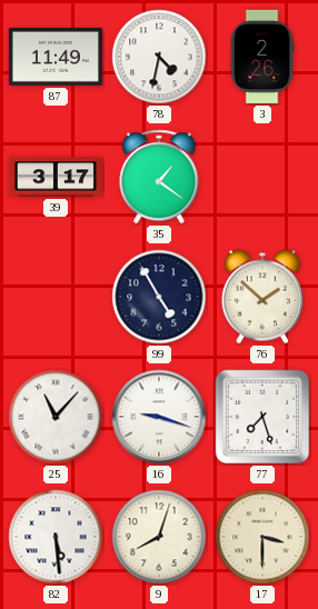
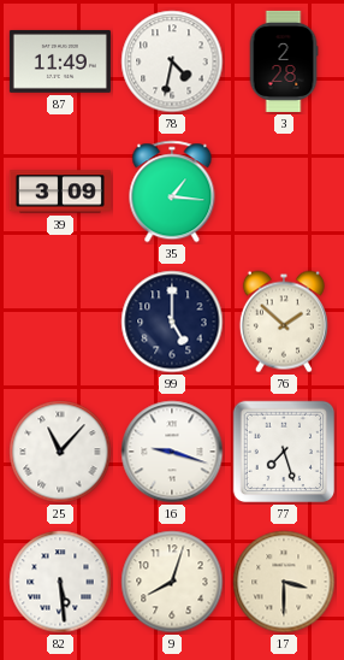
3: 2:26 -> 2:28 (284, 61)
39: 3:17 -> 3:09 (60, 191)
35: 1:21 -> 1:16 (172, 191)
99: 4:55 -> 5:00 (172, 322)
